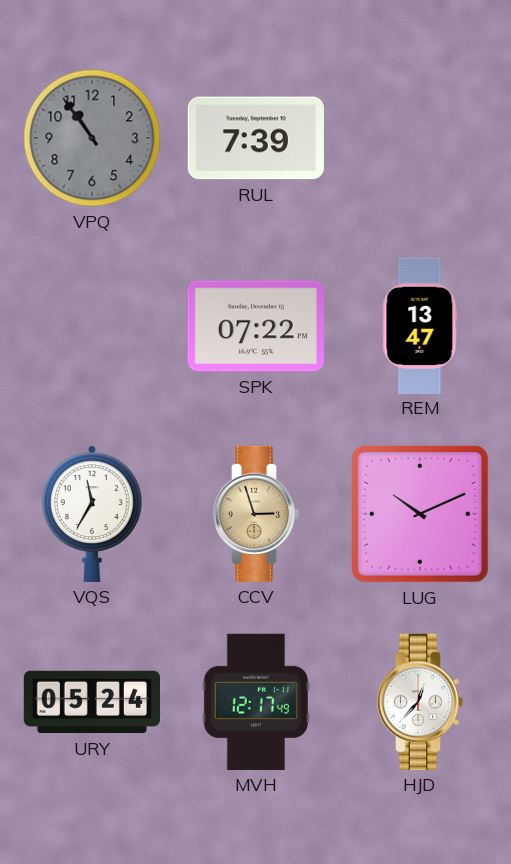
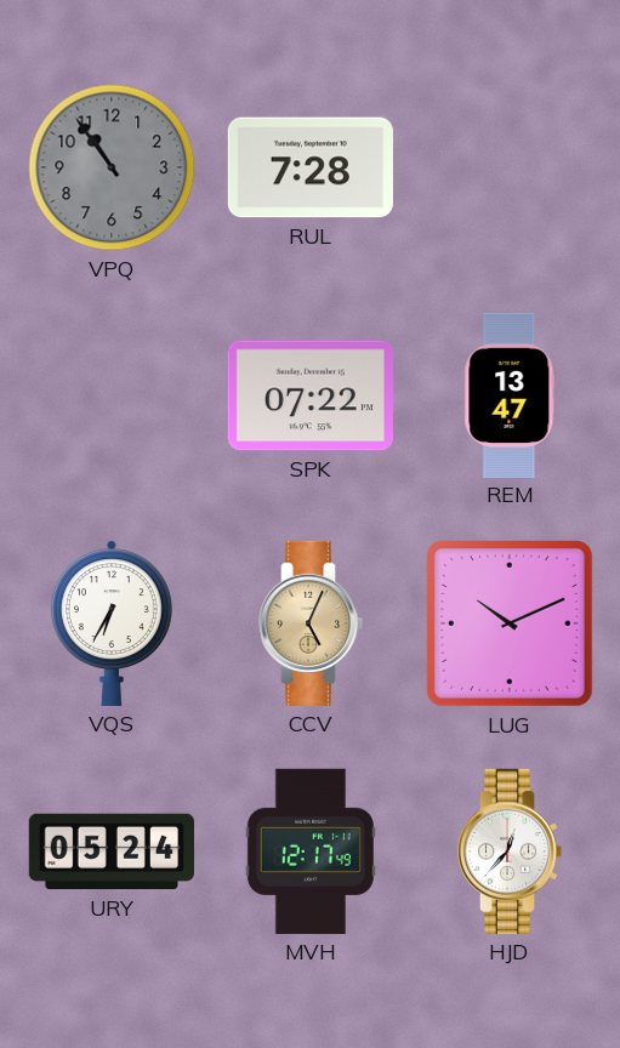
RUL: 7:39 -> 7:28 (311, 167)
VQS: 11:35 -> 6:35 (112, 623)
CCV: 2:57 -> 5:04 (311, 623)
